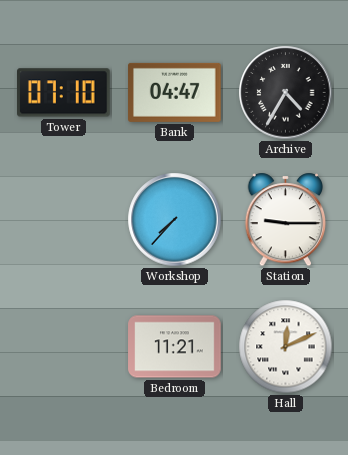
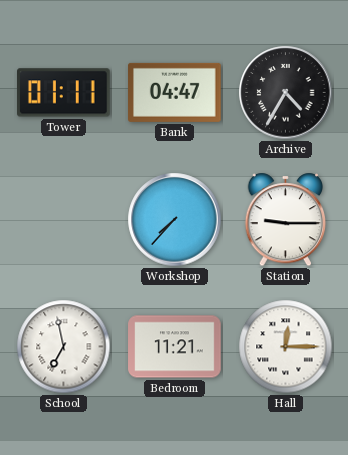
Tower: 07:10 -> 01:11 (64, 93)
School: none -> 6:58 (64, 347)
Hall: 12:11 -> 12:15 (286, 347)
